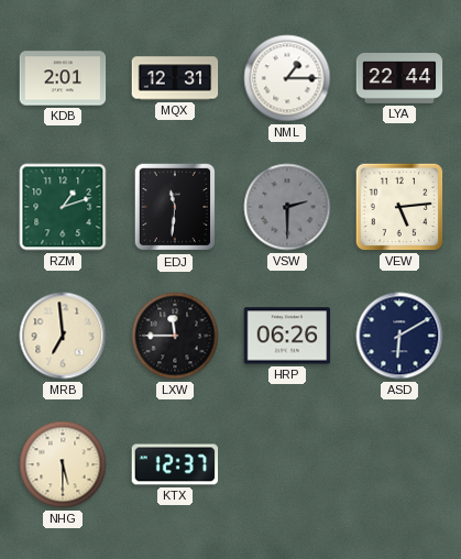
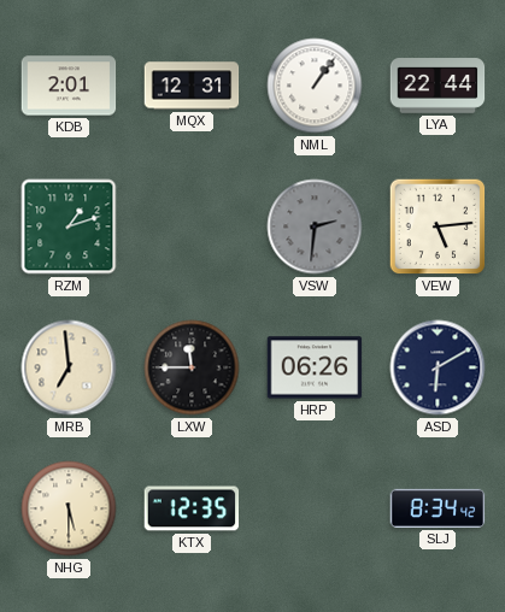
NML: 1:15 -> 1:06 (315, 86)
EDJ: 11:31 -> none (174, 207)
VSW: 2:30 -> 2:31 (315, 226)
KTX: 12:37 -> 12:35 (192, 508)
SLJ: none -> 8:34 (438, 508)
